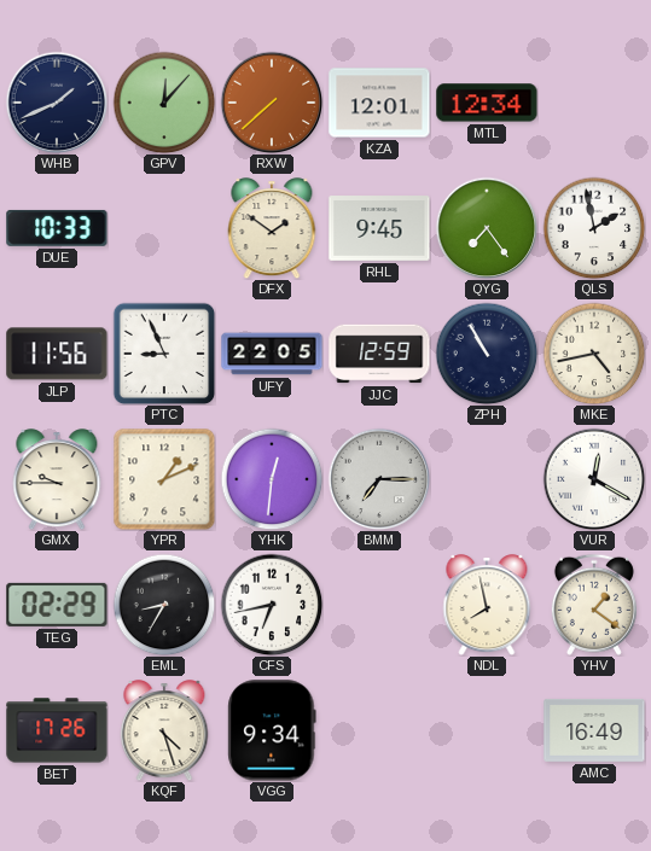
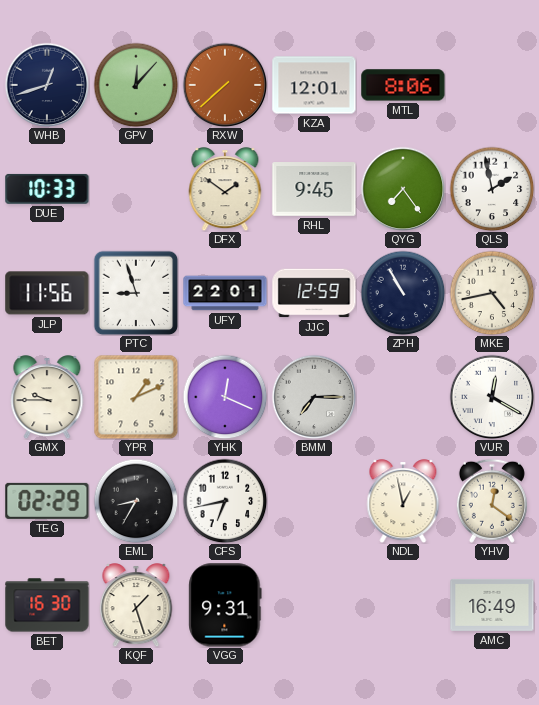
WHB: 1:41 -> 12:42 (47, 85)
MTL: 12:34 -> 8:06 (403, 85)
PTC: 8:56 -> 8:57 (136, 293)
UFY: 22:05 -> 22:01 (225, 293)
YHK: 12:31 -> 12:19 (225, 397)
NDL: 7:58 -> 12:58 (403, 501)
YHV: 1:21 -> 12:21 (492, 501)
BET: 17:26 -> 16:30 (47, 605)
KQF: 4:27 -> 1:27 (136, 605)
VGG: 9:34 -> 9:31 (225, 605)
